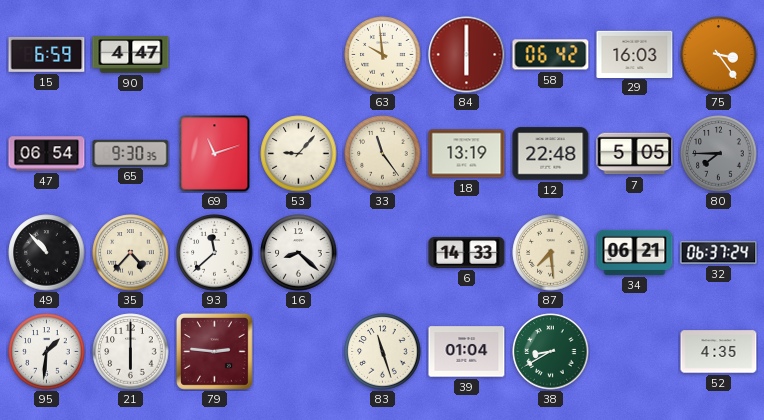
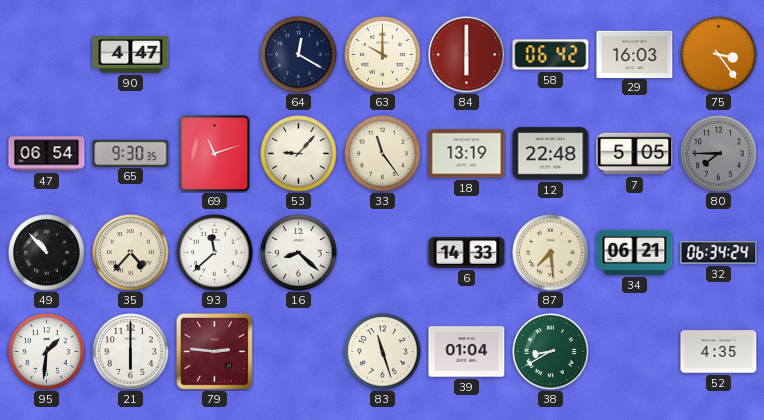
15: 6:59 -> none (47, 54)
64: none -> 12:20 (299, 55)
63: 9:59 -> 10:00 (383, 55)
32: 06:37 -> 06:34 (719, 253)
